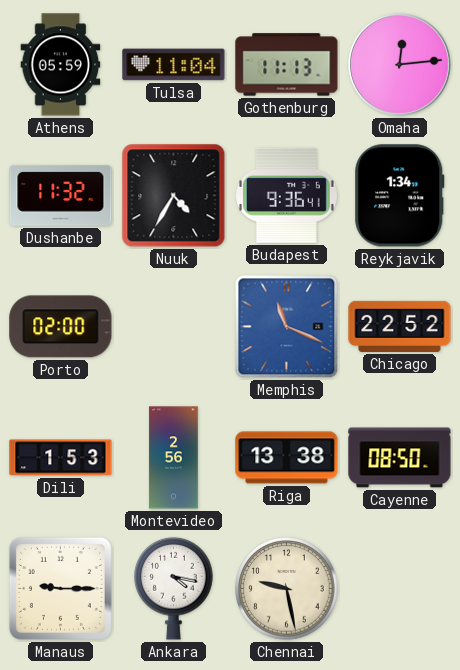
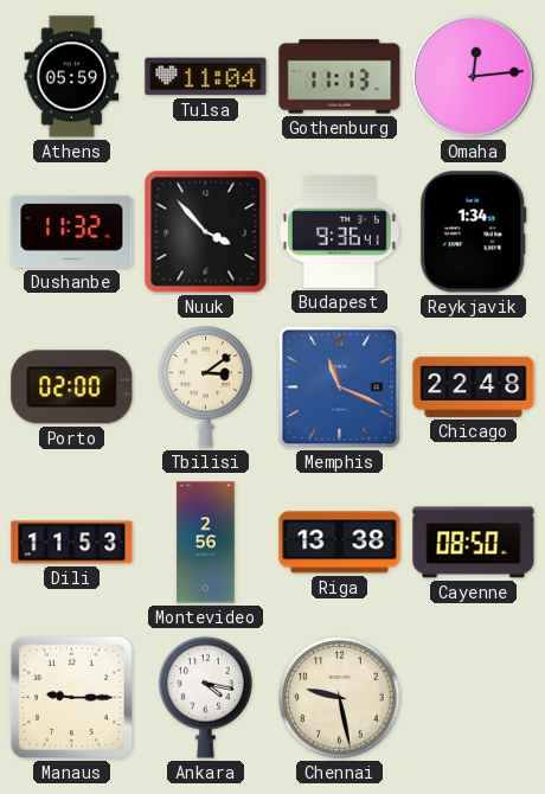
Nuuk: 4:35 -> 3:53 (206, 232)
Tbilisi: none -> 3:09 (206, 386)
Chicago: 22:52 -> 22:48 (474, 386)
Dili: 1:53 -> 11:53 (72, 543)
